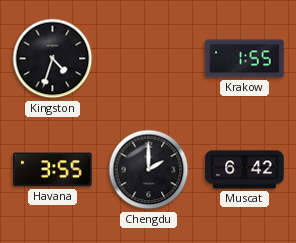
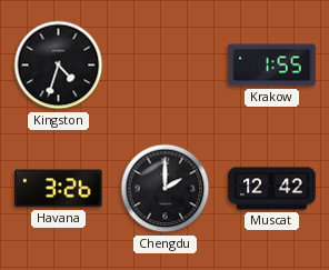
Havana: 3:55 -> 3:26 (59, 189)
Muscat: 6:42 -> 12:42 (272, 189)
